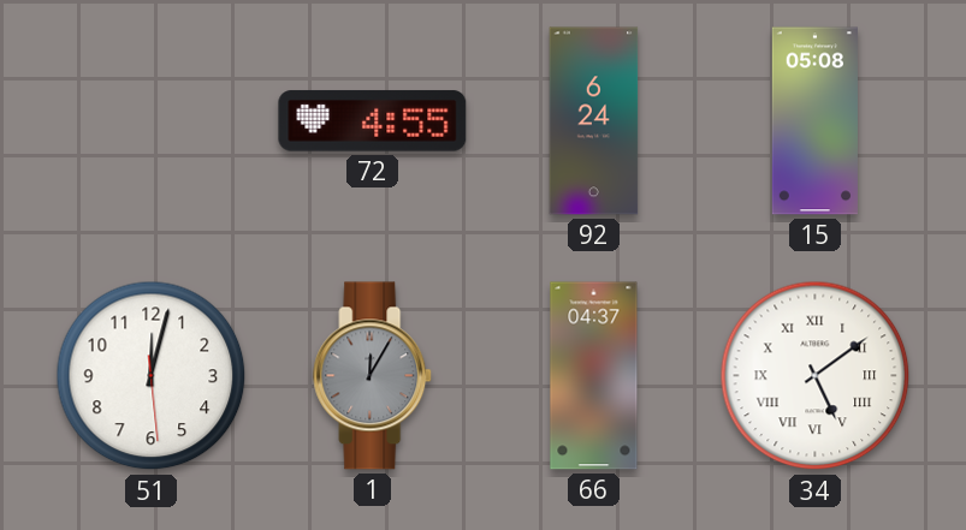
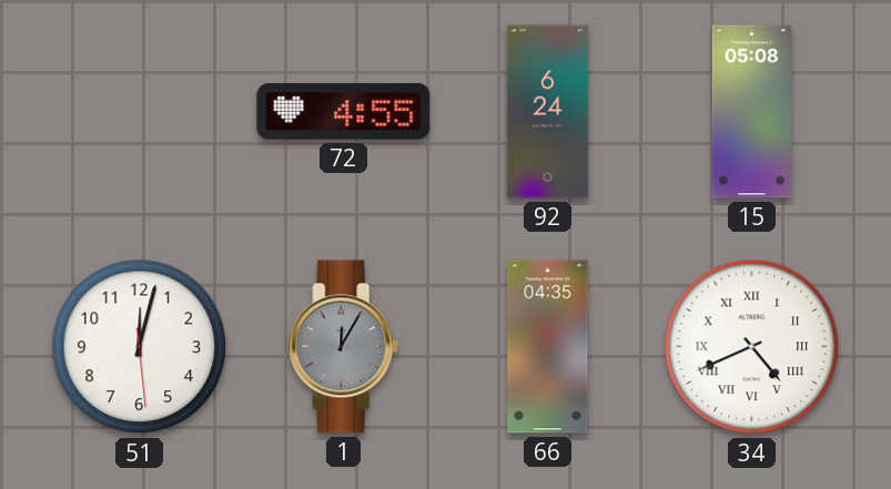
66: 04:37 -> 04:35 (548, 347)
34: 5:09 -> 4:41 (752, 347)
